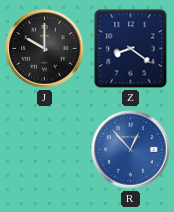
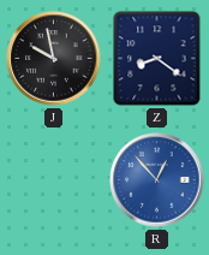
J: 10:00 -> 9:58 (54, 59)
